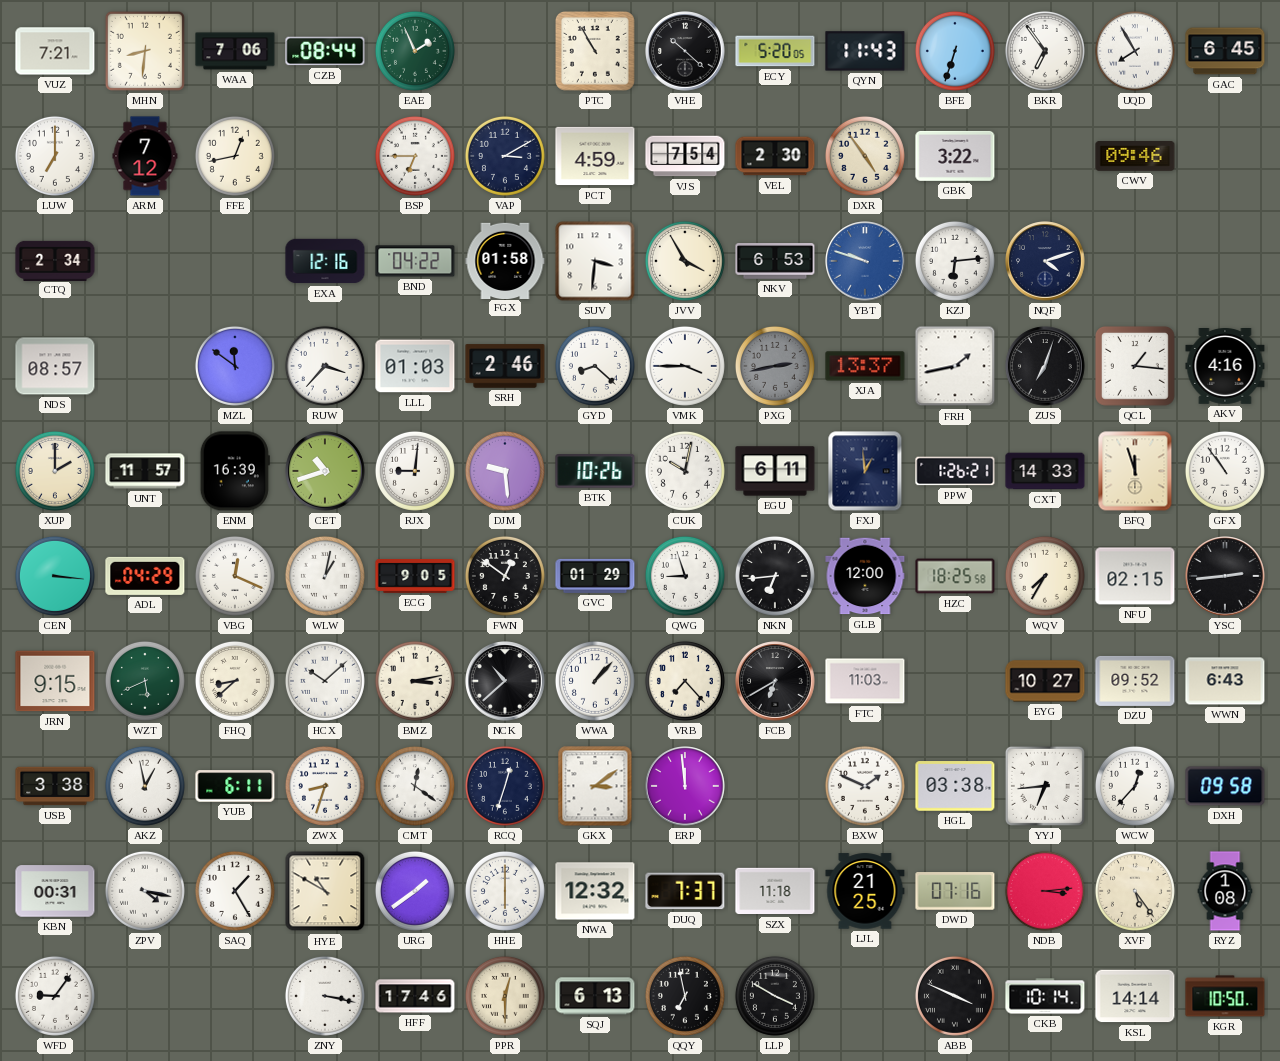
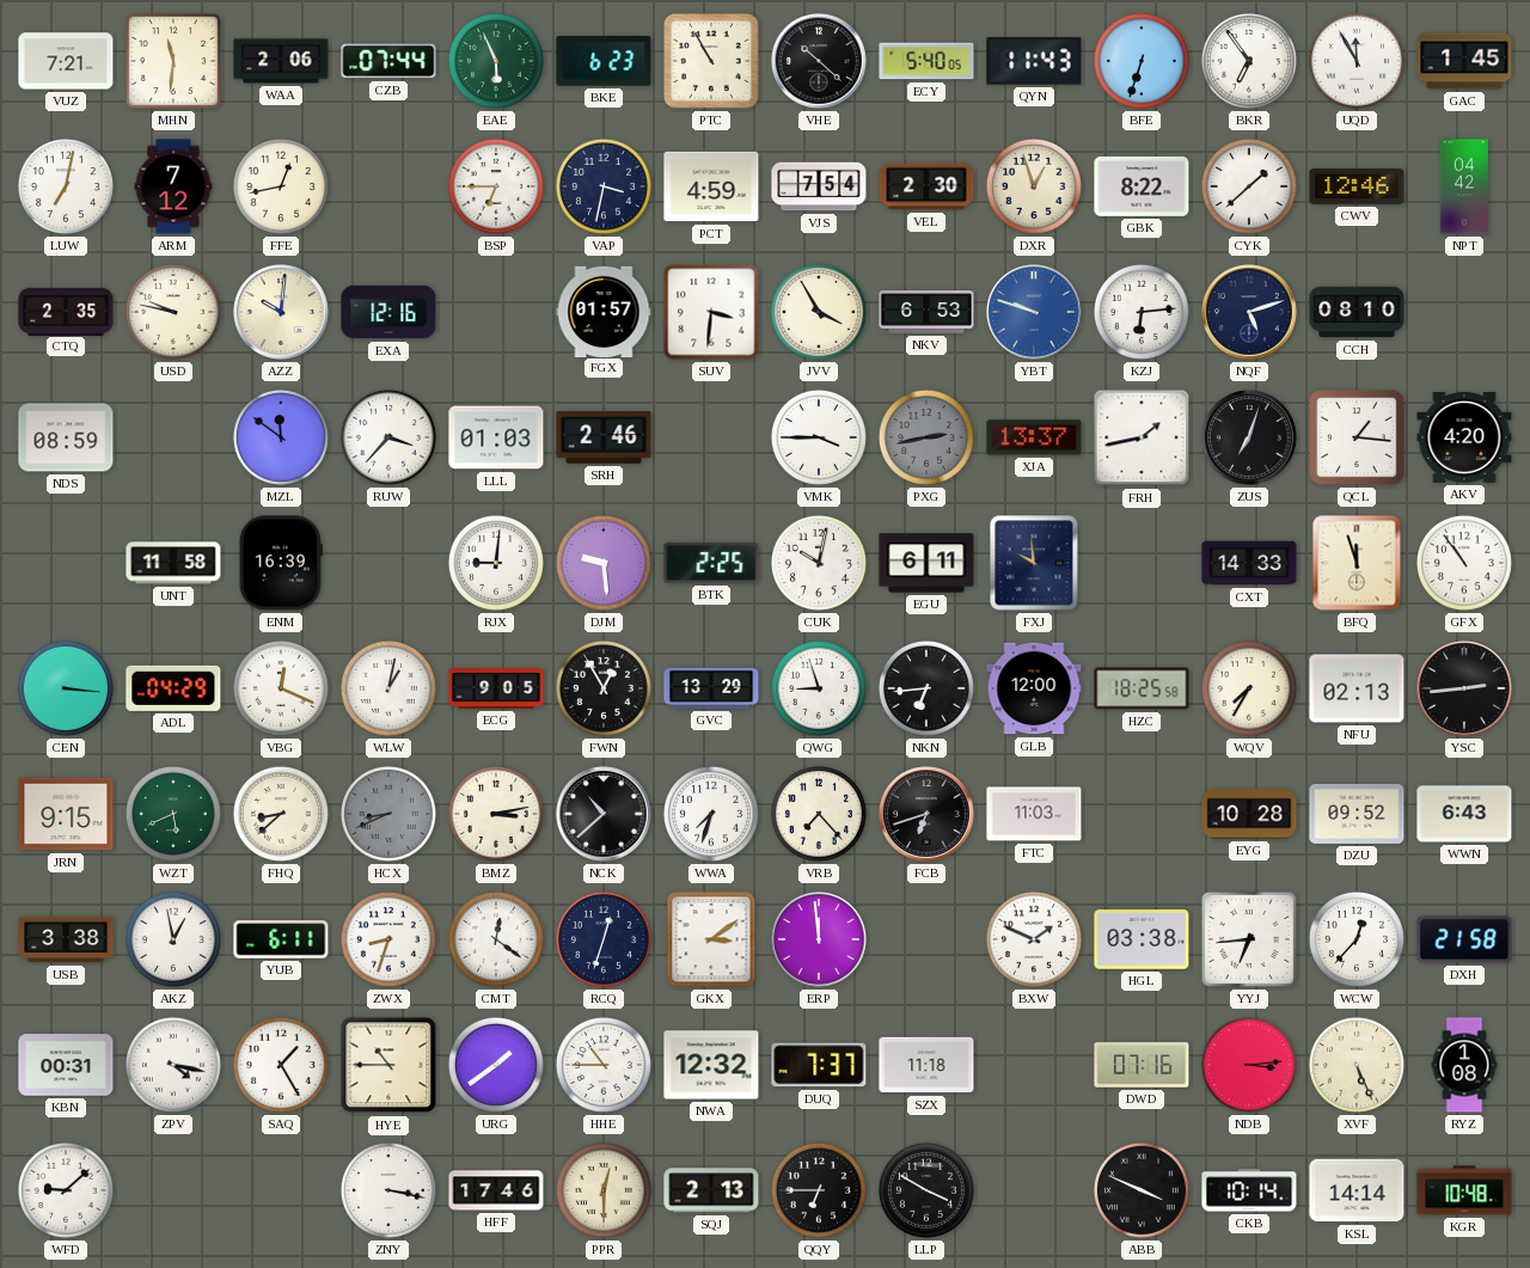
MHN: 8:31 -> 11:31 (173, 61)
WAA: 7:06 -> 2:06 (281, 61)
CZB: 08:44 -> 07:44 (388, 61)
EAE: 1:56 -> 5:56 (496, 61)
BKE: none -> 6:23 (604, 61)
ECY: 5:20 -> 5:40 (926, 61)
UQD: 7:55 -> 11:55 (1357, 61)
GAC: 6:45 -> 1:45 (1464, 61)
LUW: 7:00 -> 7:02 (66, 186)
VAP: 3:10 -> 3:32 (604, 186)
DXR: 4:54 -> 12:57 (1034, 186)
GBK: 3:22 -> 8:22 (1142, 186)
CYK: none -> 1:38 (1249, 186)
CWV: 09:46 -> 12:46 (1357, 188)
NPT: none -> 04:42 (1464, 186)
CTQ: 2:34 -> 2:35 (66, 311)
USD: none -> 9:47 (173, 312)
AZZ: none -> 10:01 (281, 312)
BND: 04:22 -> none (415, 261)
FGX: 01:58 -> 01:57 (604, 311)
NQF: 4:12 -> 5:12 (1249, 312)
CCH: none -> 08:10 (1357, 312)
NDS: 08:57 -> 08:59 (66, 437)
GYD: 8:22 -> none (595, 366)
AKV: 4:16 -> 4:20 (1464, 439)
XUP: 2:00 -> none (55, 471)
UNT: 11:57 -> 11:58 (173, 563)
CET: 10:42 -> none (325, 471)
BTK: 10:26 -> 2:25 (711, 564)
FXJ: 12:59 -> 9:59 (1034, 563)
PPW: 1:26 -> none (955, 471)
FWN: 12:51 -> 12:55 (604, 688)
GVC: 01:29 -> 13:29 (711, 688)
NFU: 02:15 -> 02:13 (1357, 688)
HCX: 10:08 -> 8:41 (388, 814)
HCX dial: white -> grey (388, 814)
WWA: 1:07 -> 7:33 (711, 814)
FCB: 6:40 -> 6:42 (926, 814)
EYG: 10:27 -> 10:28 (1249, 814)
DXH: 09:58 -> 21:58 (1464, 939)
HYE: 10:50 -> 10:45 (388, 1065)
HHE: 6:00 -> 10:45 (604, 1065)
LJL: 21:25 -> none (865, 891)
XVF: 5:24 -> 5:26 (1357, 1065)
WFD: 9:06 -> 9:08 (66, 1190)
SQJ: 6:13 -> 2:13 (711, 1190)
QQY: 6:58 -> 6:45 (819, 1190)
KGR: 10:50 -> 10:48 (1464, 1190)
